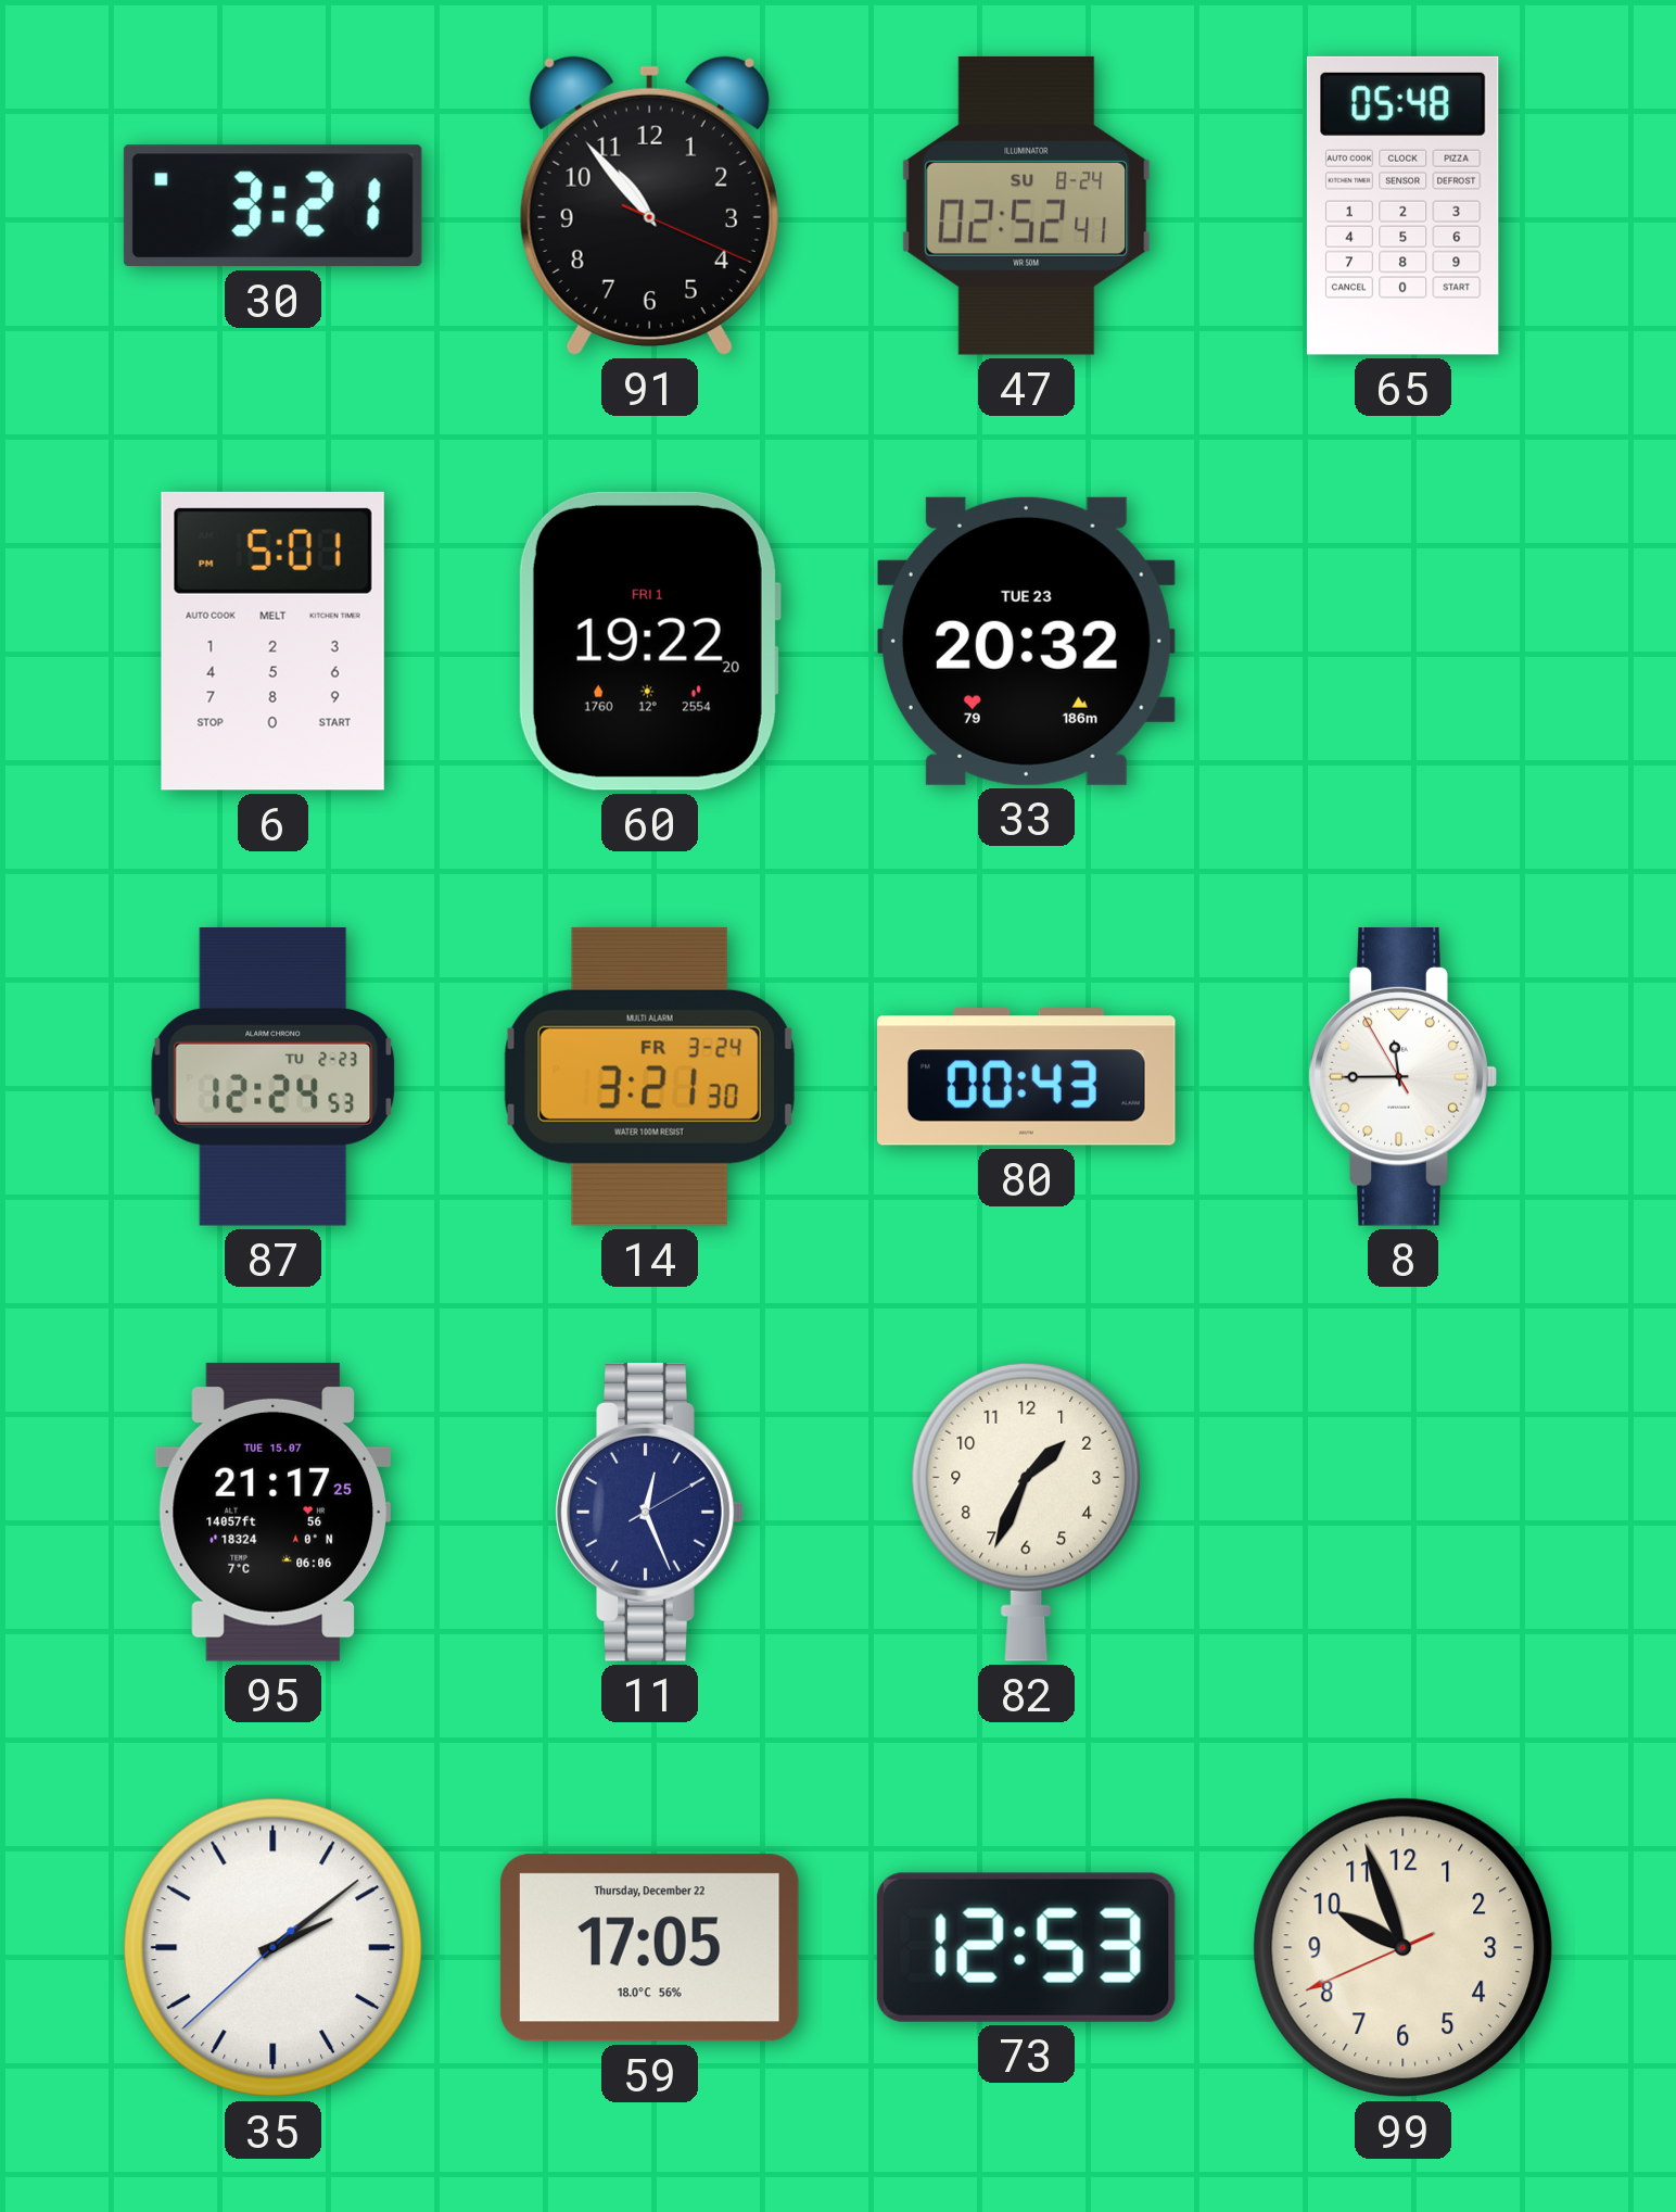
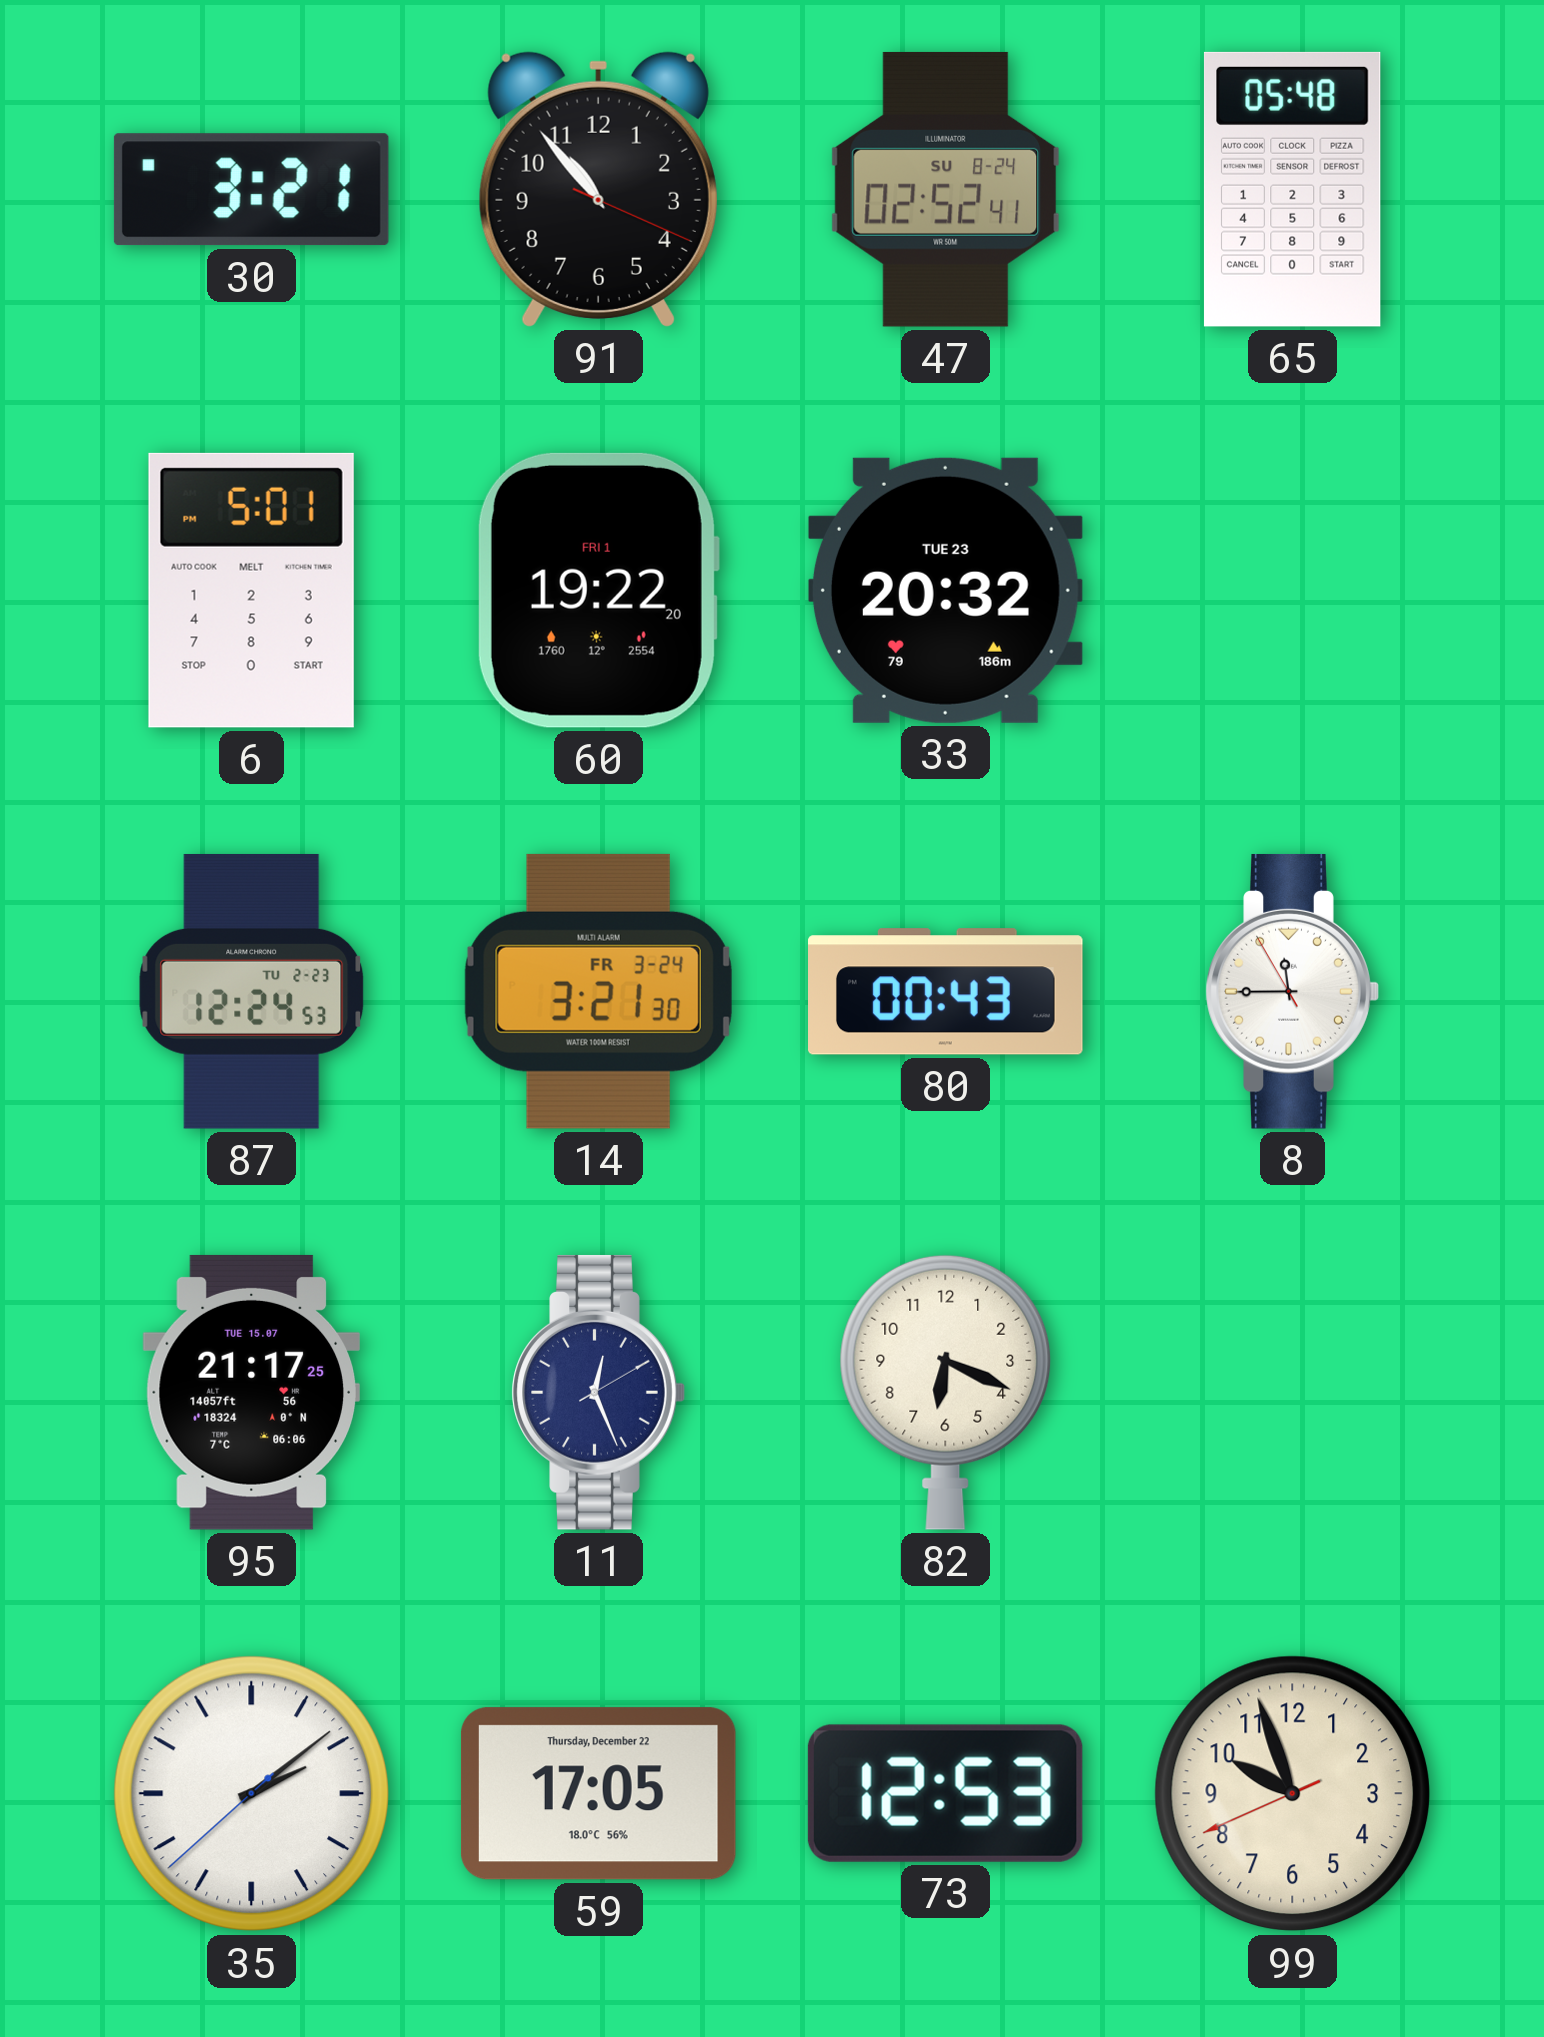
82: 1:34 -> 6:19 (946, 1392)
